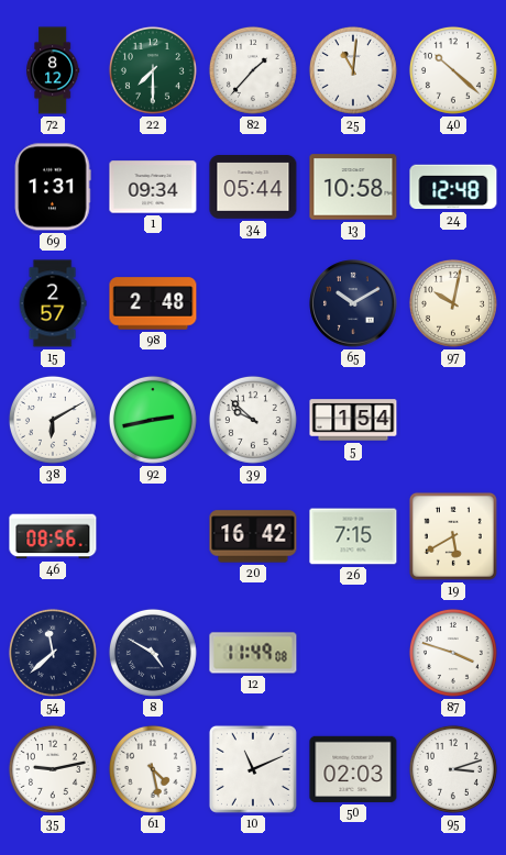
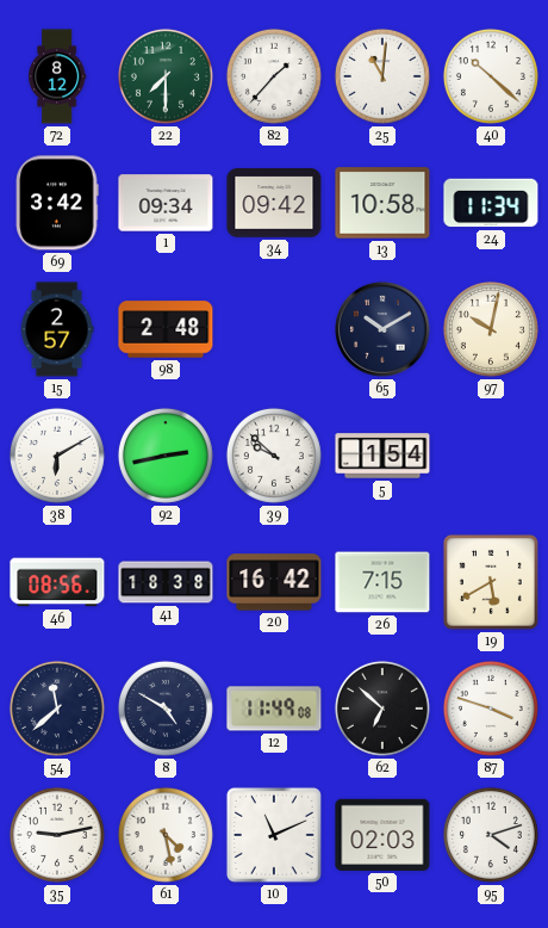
69: 1:31 -> 3:42 (57, 203)
34: 05:44 -> 09:42 (274, 203)
24: 12:48 -> 11:34 (491, 203)
41: none -> 18:38 (166, 582)
62: none -> 6:52 (382, 709)
95: 3:12 -> 4:12 (491, 835)
